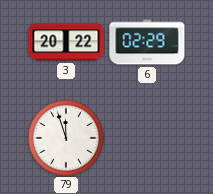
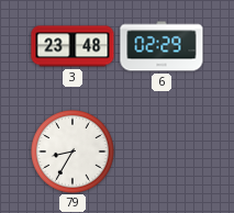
3: 20:22 -> 23:48 (73, 46)
79: 11:57 -> 8:35 (74, 153)
